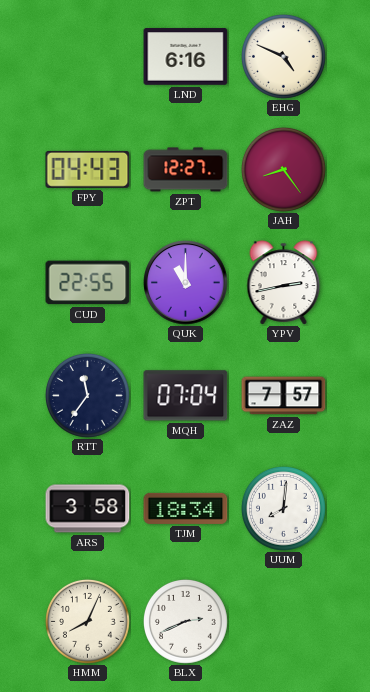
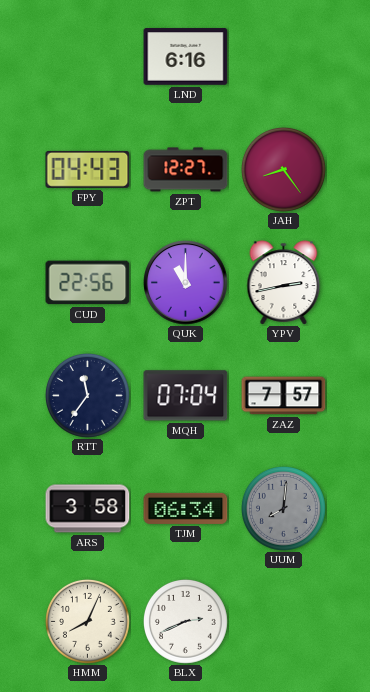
EHG: 4:49 -> none (283, 56)
CUD: 22:55 -> 22:56 (88, 283)
TJM: 18:34 -> 06:34 (186, 508)
UUM dial: white -> grey (283, 508)
